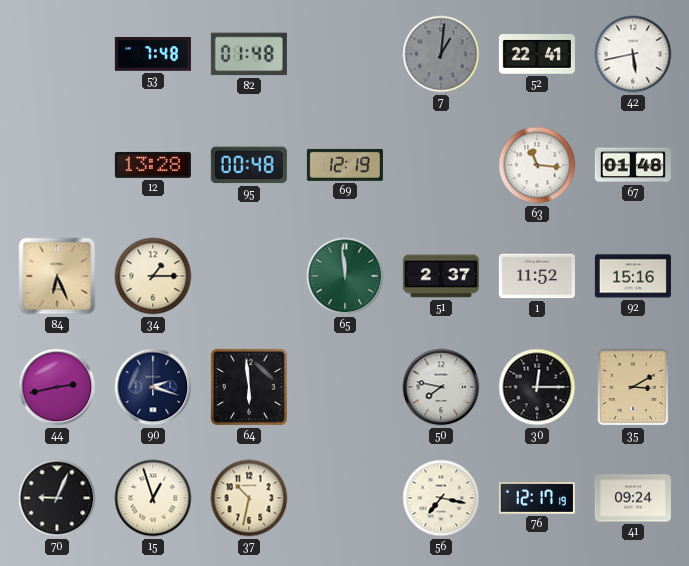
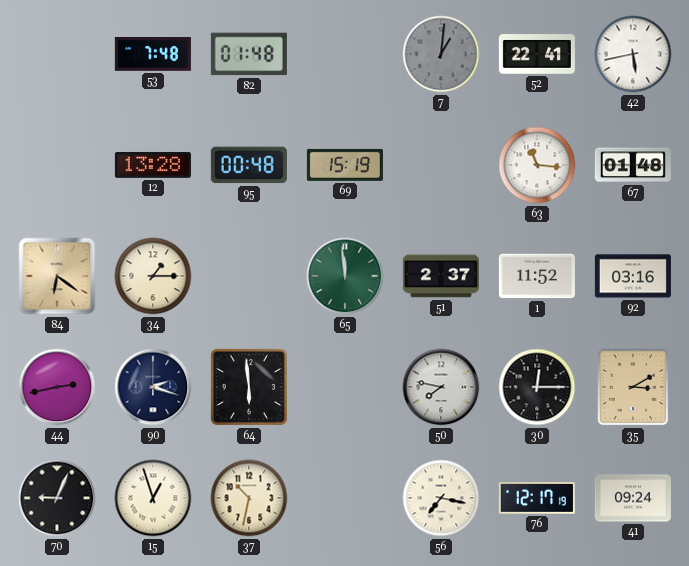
69: 12:19 -> 15:19 (345, 165)
84: 6:26 -> 6:21 (57, 276)
92: 15:16 -> 03:16 (633, 276)
